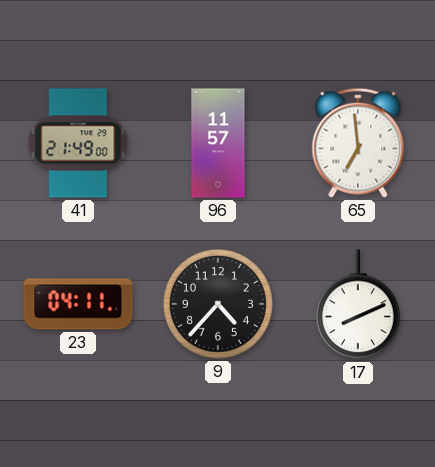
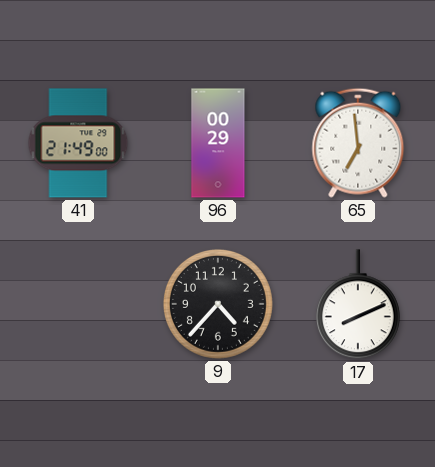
96: 11:57 -> 00:29 (218, 143)
23: 04:11 -> none (78, 304)
